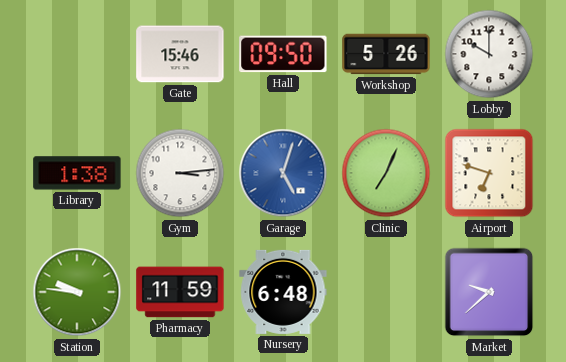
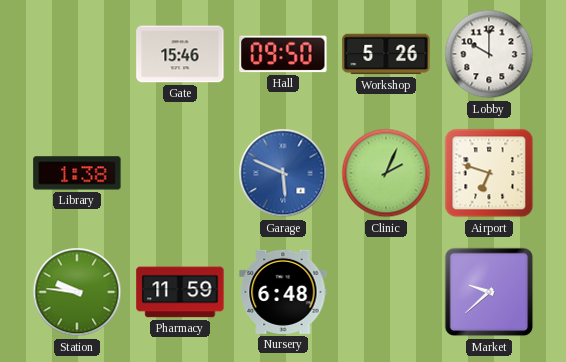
Gym: 3:14 -> none (180, 173)
Garage: 5:03 -> 5:49 (283, 173)
Clinic: 7:04 -> 2:04 (386, 173)
